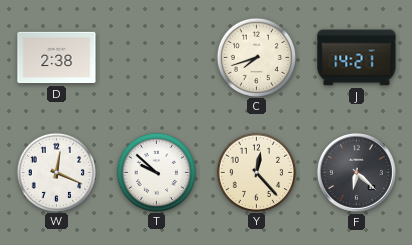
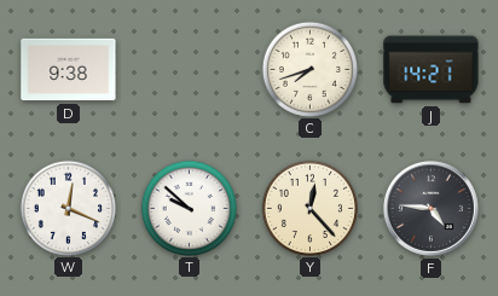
D: 2:38 -> 9:38 (69, 70)
F: 6:22 -> 4:46 (430, 208)
